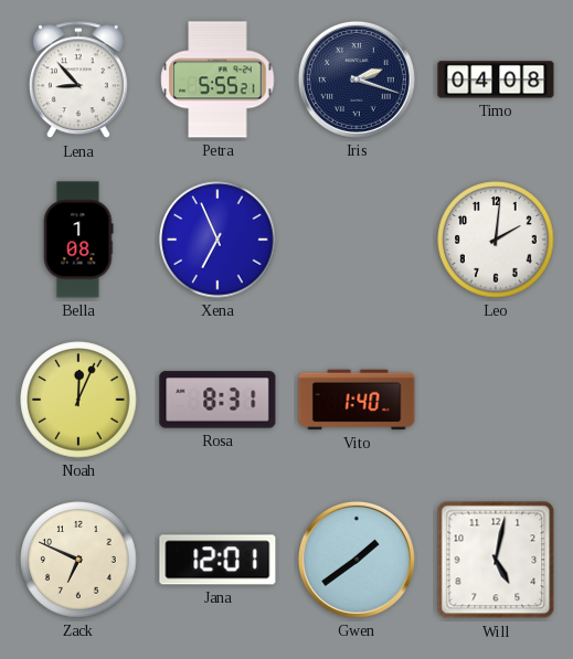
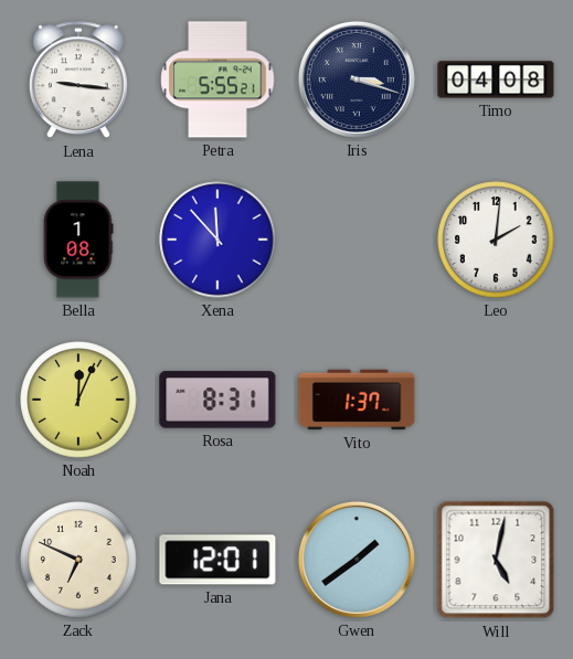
Lena: 8:53 -> 9:16 (78, 81)
Iris: 2:18 -> 3:18 (357, 79)
Xena: 6:56 -> 11:53 (217, 240)
Vito: 1:40 -> 1:37 (357, 400)
